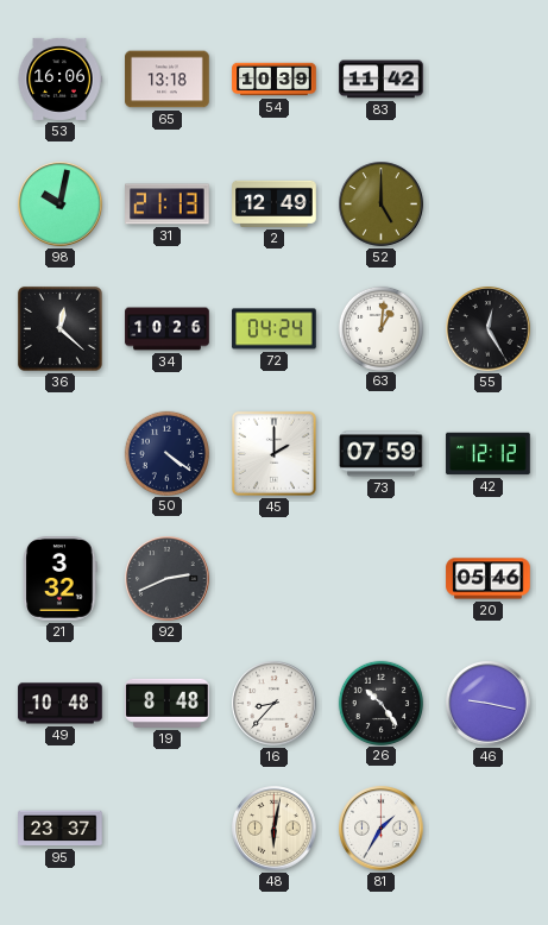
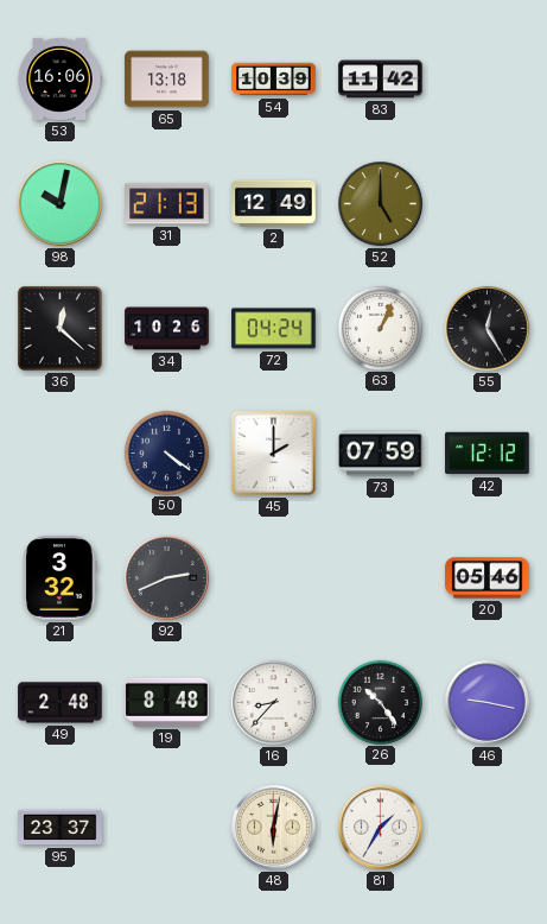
63: 1:01 -> 1:04 (380, 328)
49: 10:48 -> 2:48 (61, 703)
